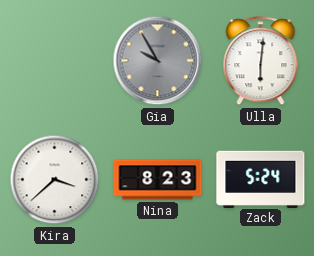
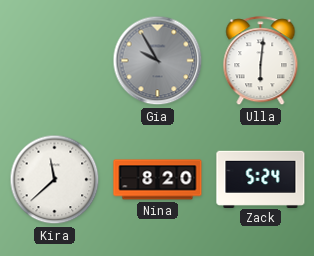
Kira: 3:38 -> 11:38 (55, 180)
Nina: 8:23 -> 8:20 (158, 180)
